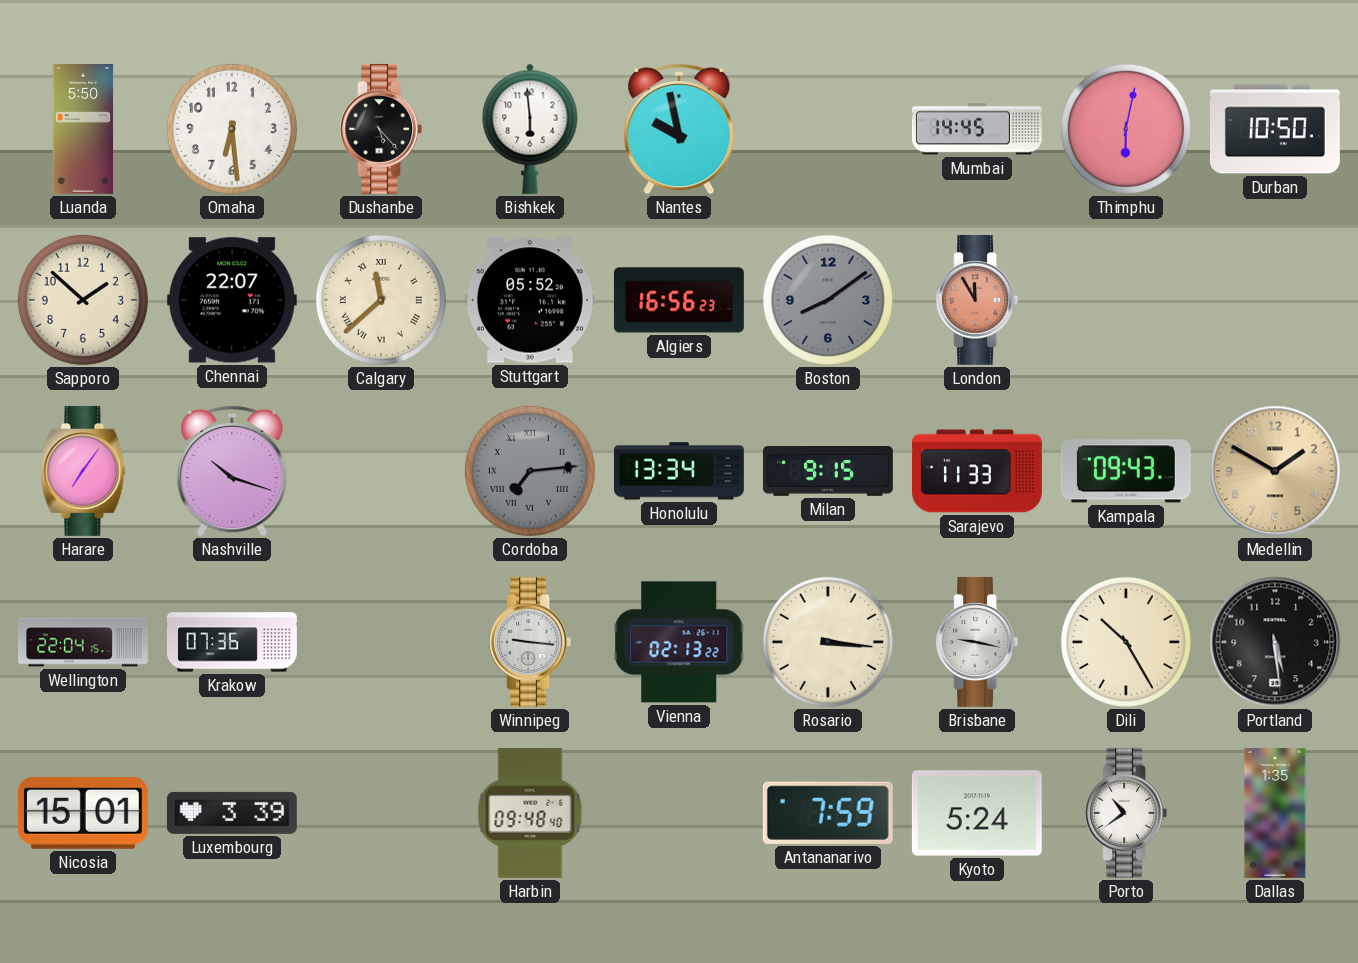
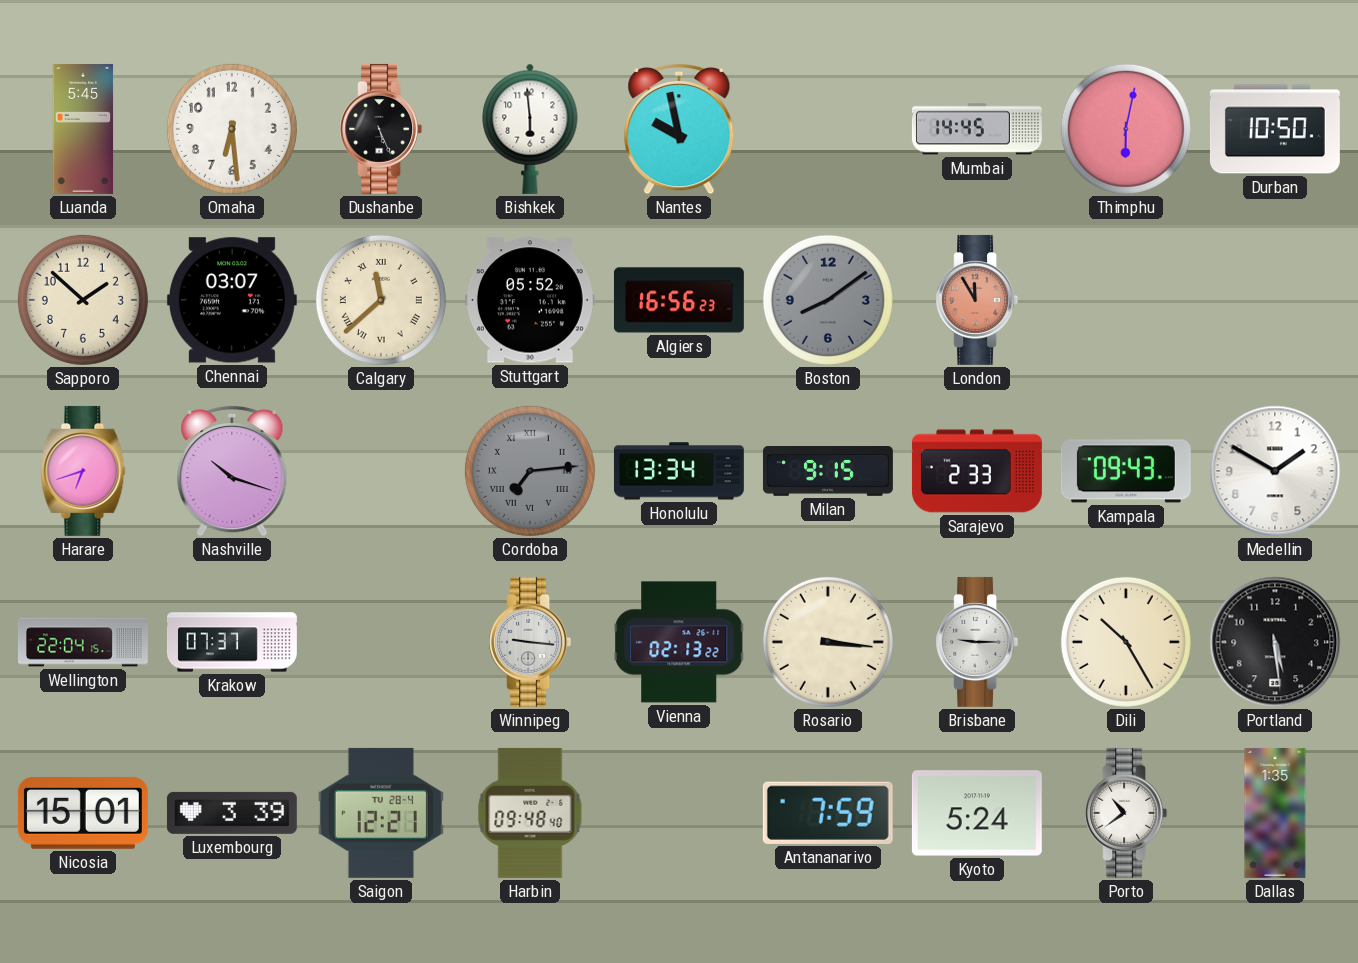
Luanda: 5:50 -> 5:45 (83, 129)
Dushanbe: 5:23 -> 5:26 (381, 129)
Chennai: 22:07 -> 03:07 (232, 300)
Harare: 7:06 -> 6:42 (83, 471)
Sarajevo: 11:33 -> 2:33 (977, 471)
Medellin dial: champagne -> white (1275, 471)
Krakow: 07:36 -> 07:37 (232, 642)
Brisbane: 9:17 -> 9:15 (977, 642)
Saigon: none -> 12:21 (381, 813)
